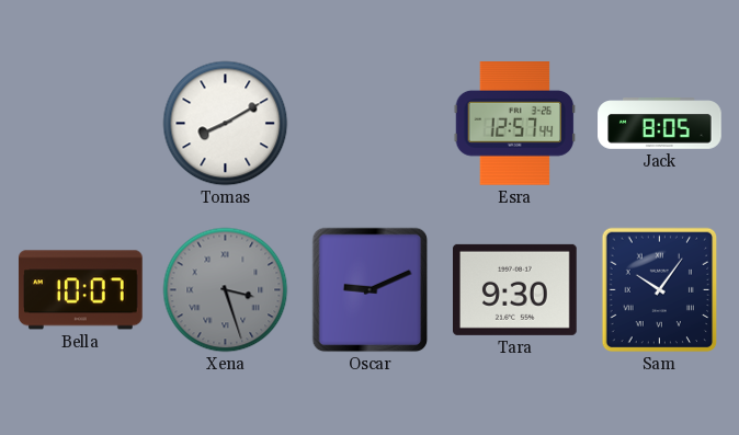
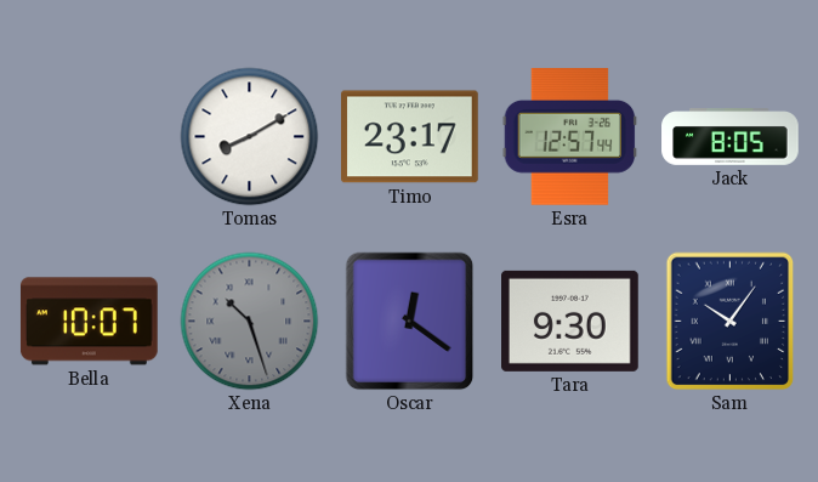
Timo: none -> 23:17 (410, 137)
Xena: 3:27 -> 10:27 (250, 322)
Oscar: 9:11 -> 12:21 (410, 322)
